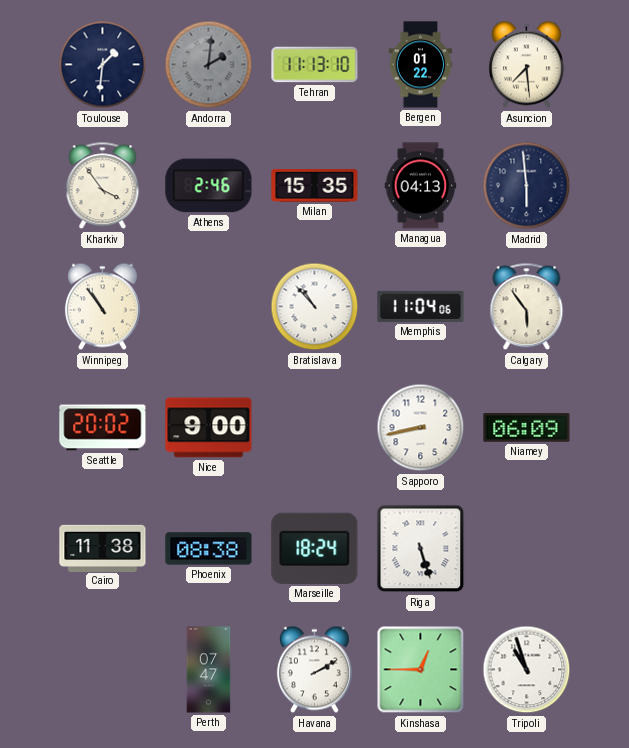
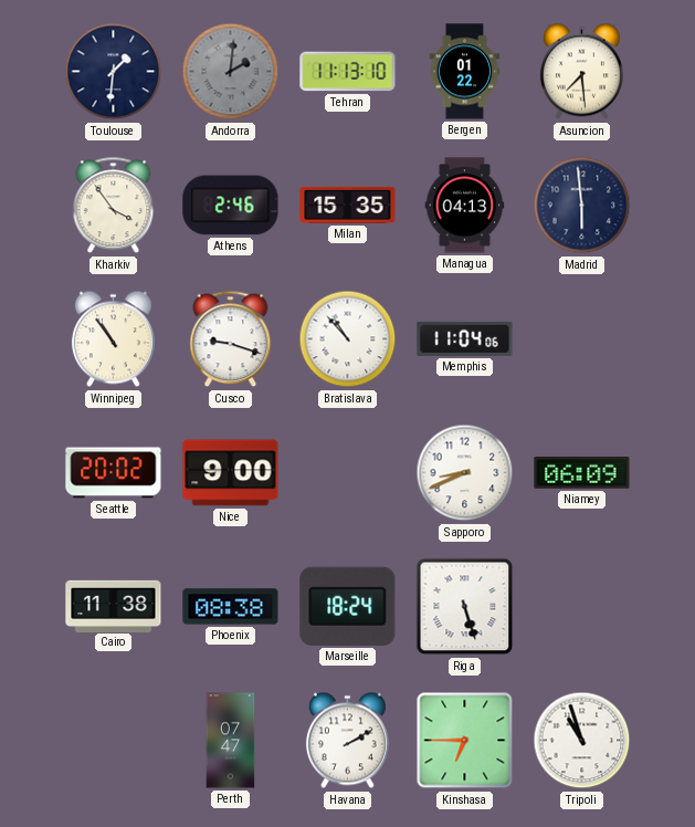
Cusco: none -> 9:18 (231, 339)
Calgary: 5:54 -> none (527, 307)
Sapporo: 8:43 -> 8:41 (465, 473)
Kinshasa: 12:45 -> 6:45 (465, 741)
